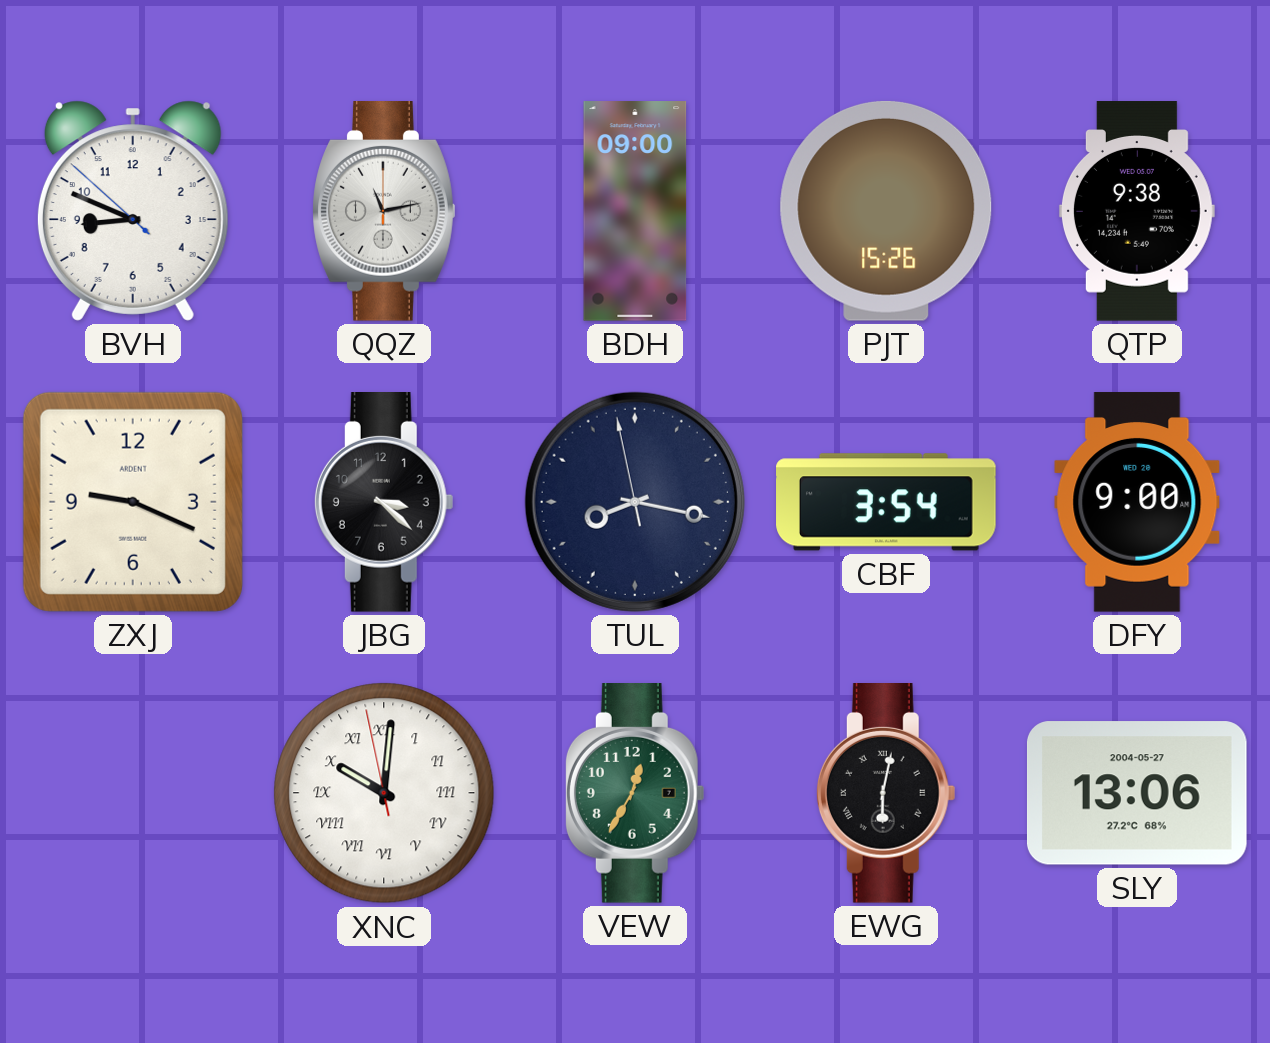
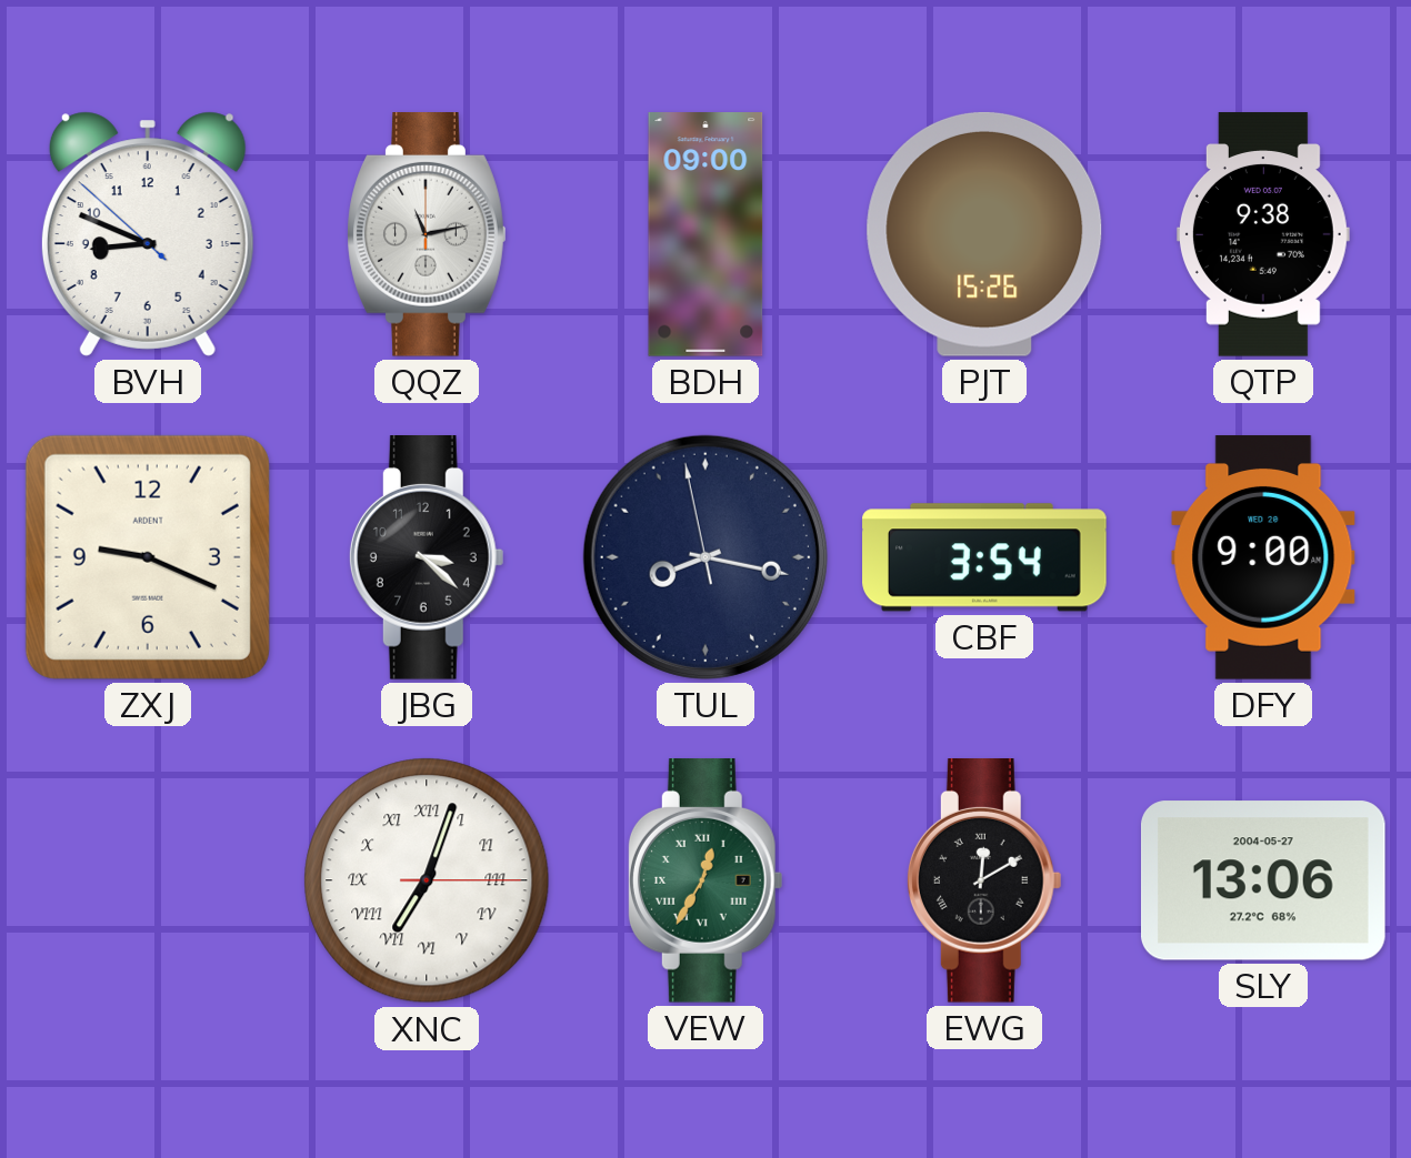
XNC: 10:00 -> 7:03 (427, 880)
VEW numerals: Arabic -> Roman (705, 882)
EWG: 6:02 -> 12:10 (984, 882)
